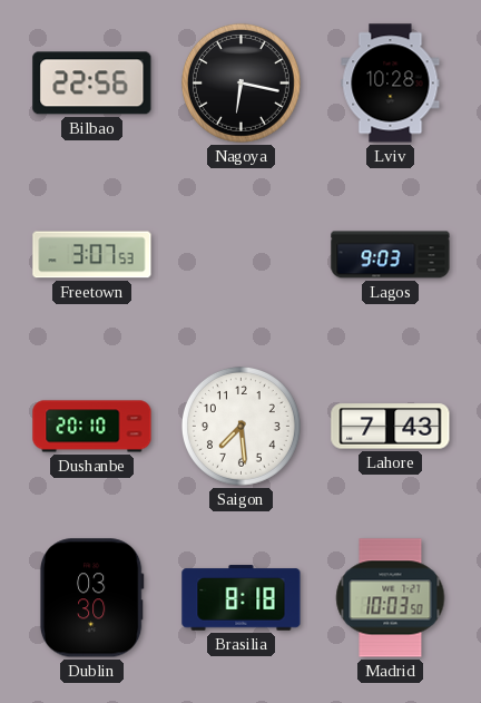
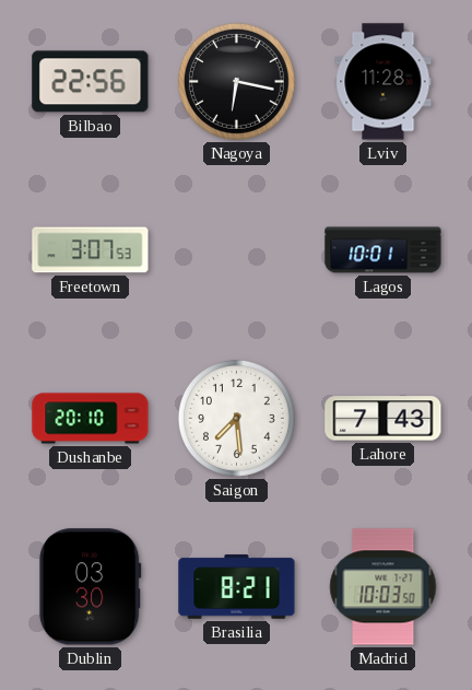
Lviv: 10:28 -> 11:28 (383, 82)
Lagos: 9:03 -> 10:01 (383, 250)
Brasilia: 8:18 -> 8:21 (237, 587)
